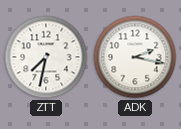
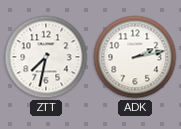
ADK: 2:17 -> 2:13 (135, 57)
